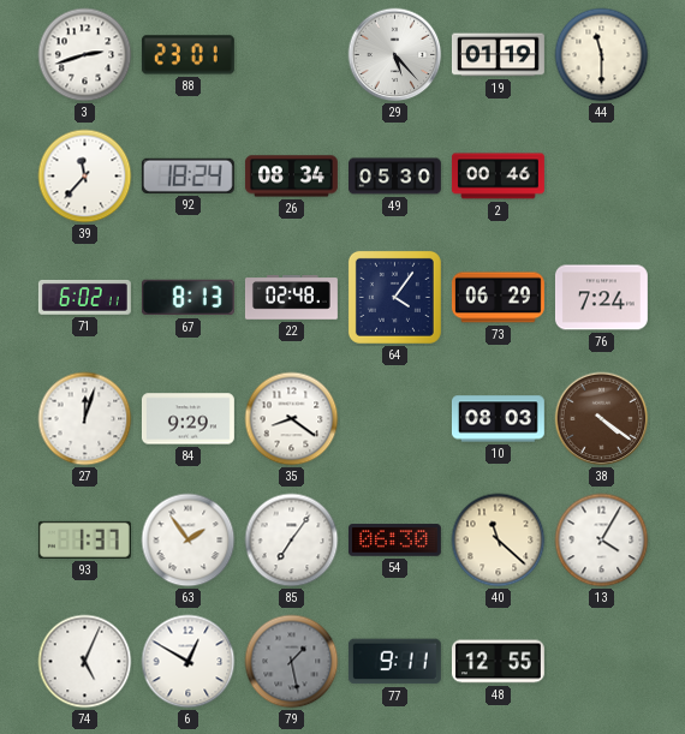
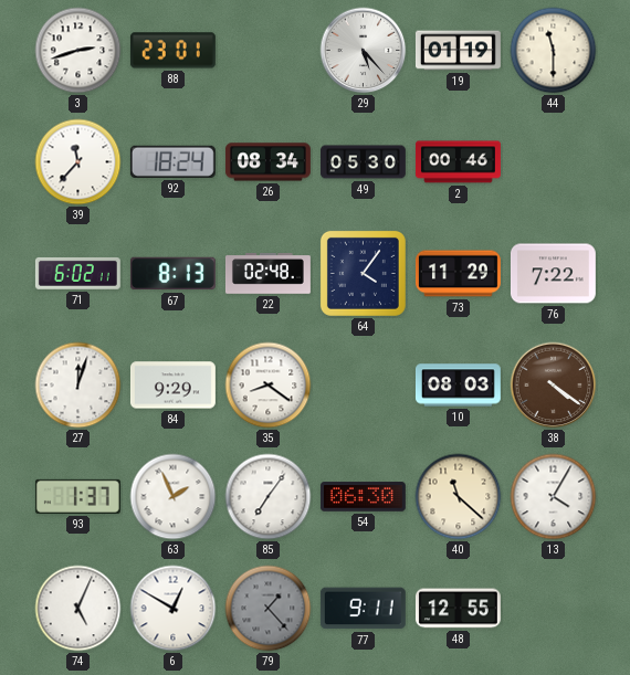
73: 06:29 -> 11:29 (458, 274)
76: 7:24 -> 7:22 (553, 274)
63: 1:54 -> 1:56 (174, 497)
79: 1:28 -> 1:23 (269, 609)
